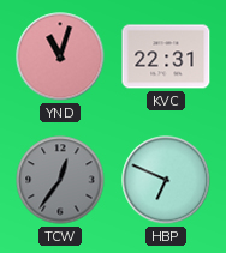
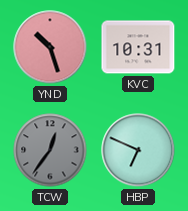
YND: 11:03 -> 10:27 (50, 47)
KVC: 22:31 -> 10:31 (138, 47)
